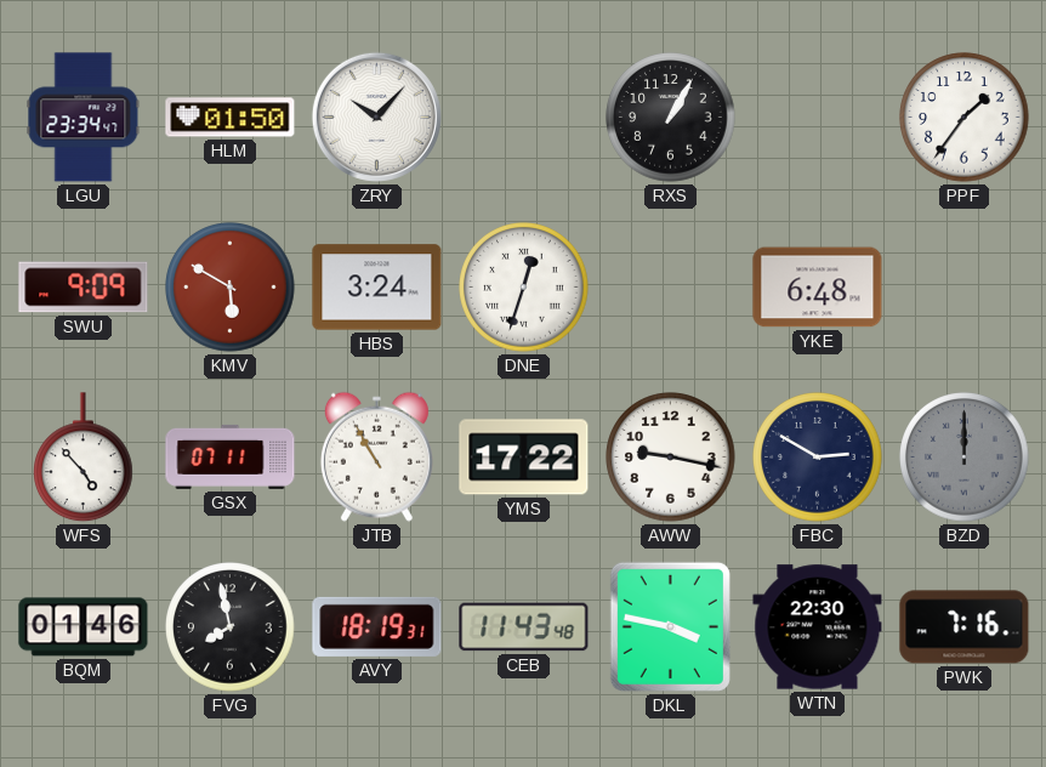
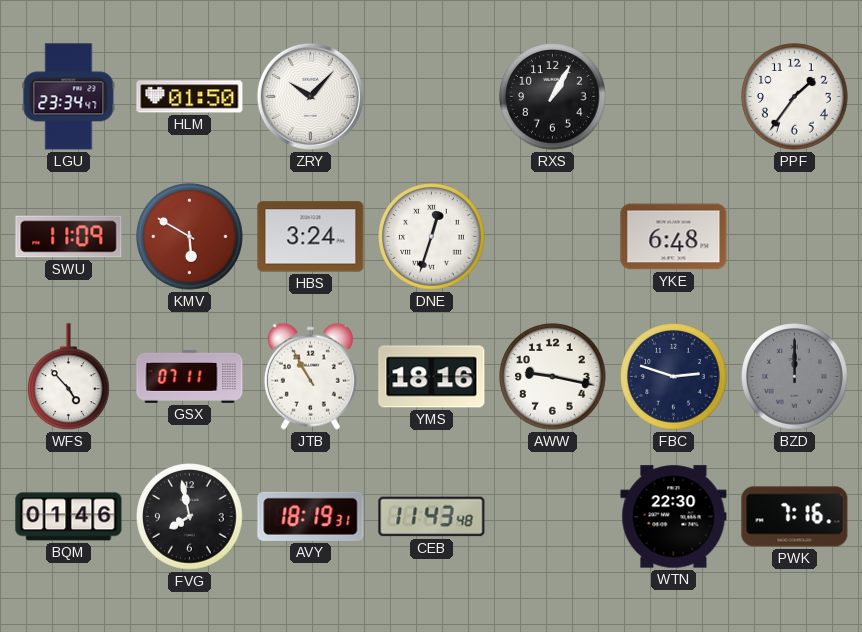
SWU: 9:09 -> 11:09 (69, 237)
YMS: 17:22 -> 18:16 (432, 377)
FBC: 2:50 -> 2:48 (674, 377)
DKL: 3:47 -> none (670, 626)
